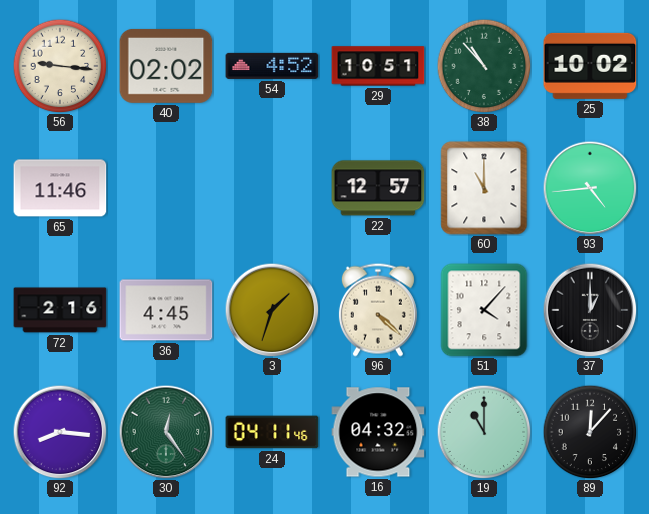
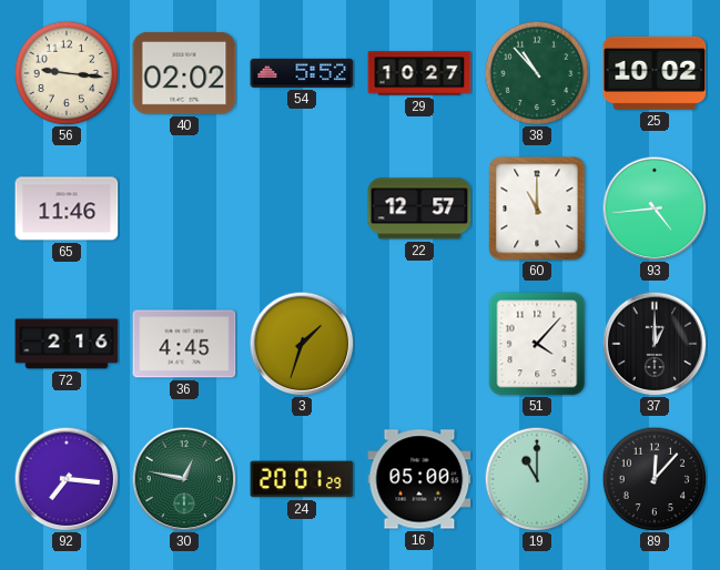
54: 4:52 -> 5:52 (302, 73)
29: 10:51 -> 10:27 (419, 73)
96: 4:22 -> none (378, 310)
92: 8:16 -> 7:16 (67, 479)
30: 12:24 -> 12:47 (184, 479)
24: 04:11 -> 20:01 (302, 479)
16: 04:32 -> 05:00 (419, 479)
